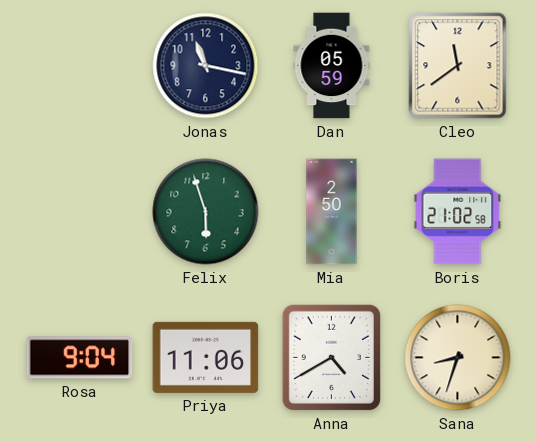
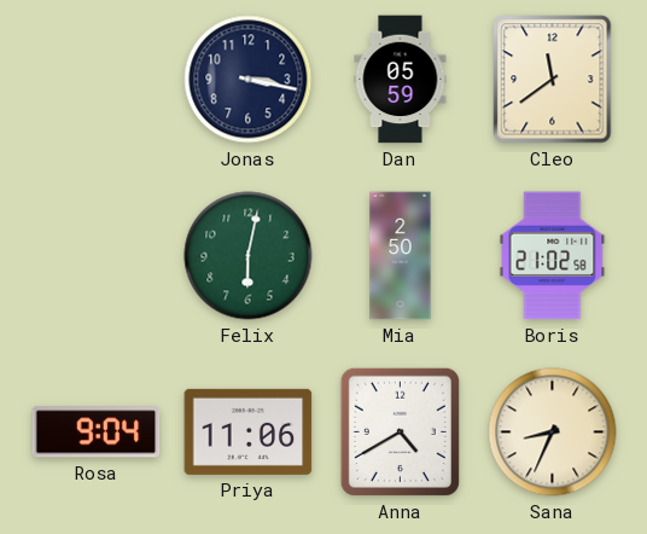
Jonas: 11:17 -> 3:17 (249, 80)
Felix: 5:57 -> 6:02 (249, 256)
Sana: 8:33 -> 8:34 (553, 433)
